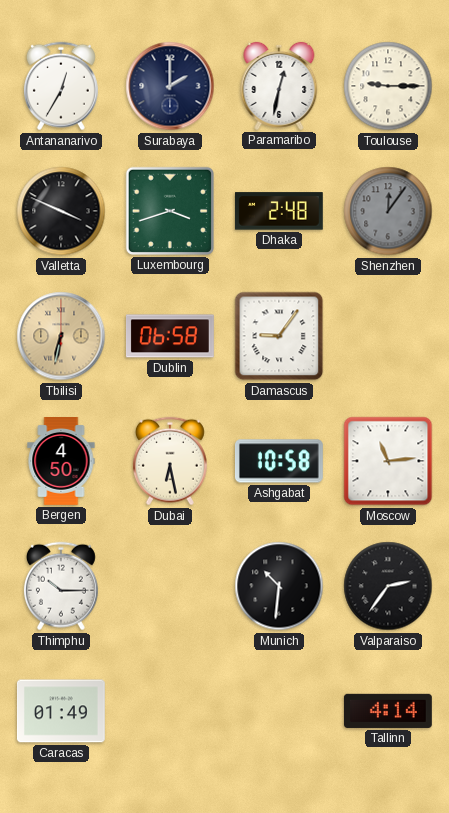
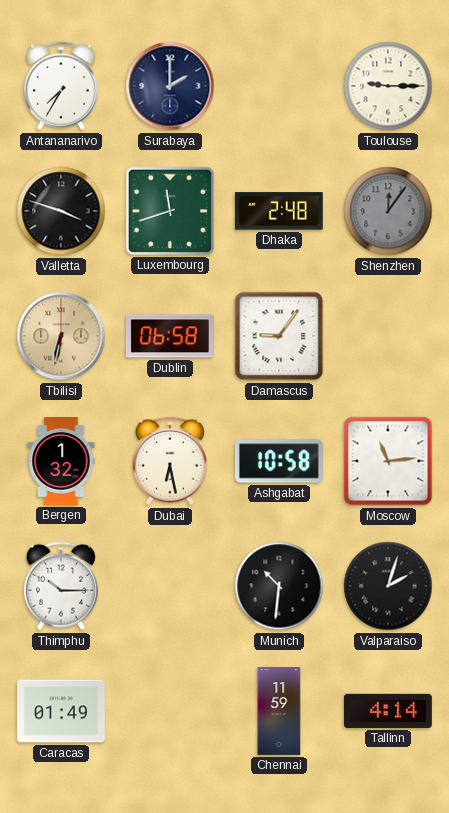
Antananarivo: 12:35 -> 7:35 (61, 86)
Paramaribo: 12:32 -> none (279, 86)
Valletta: 3:49 -> 3:48 (61, 211)
Luxembourg: 3:42 -> 11:42 (170, 211)
Bergen: 4:50 -> 1:32 (61, 462)
Valparaiso: 2:36 -> 2:03 (388, 586)
Chennai: none -> 11:59 (279, 712)
